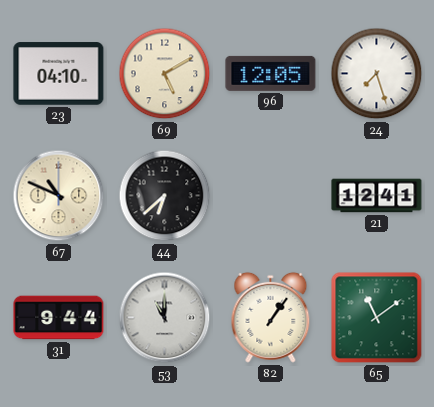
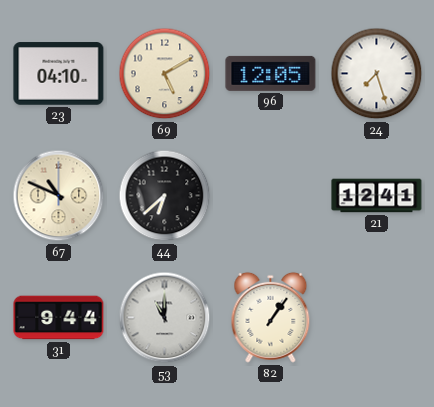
65: 11:09 -> none (377, 318)
